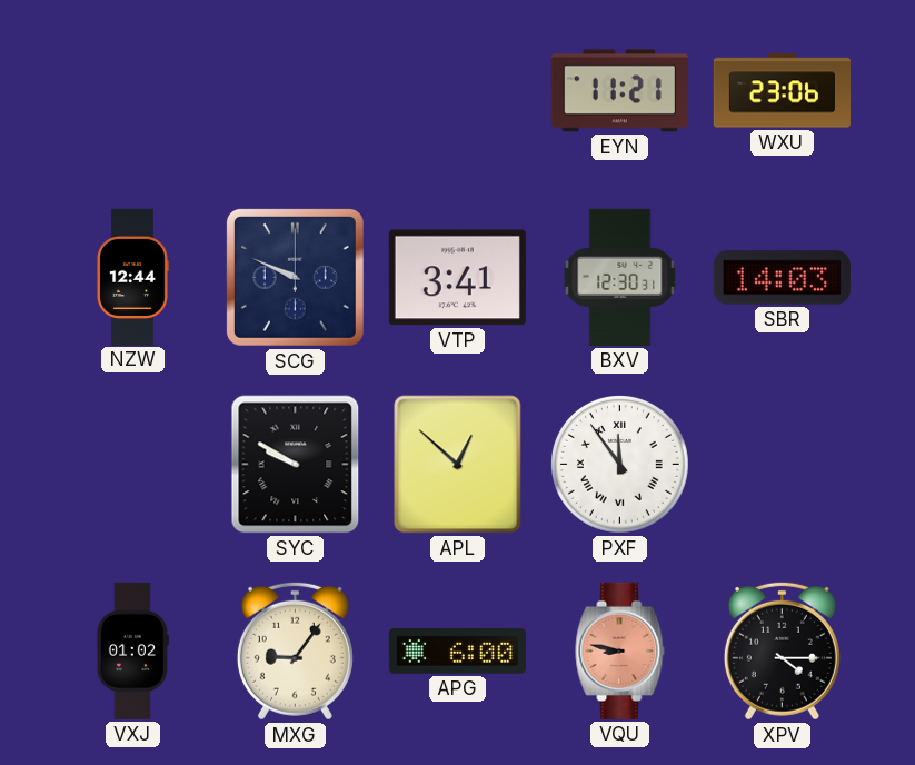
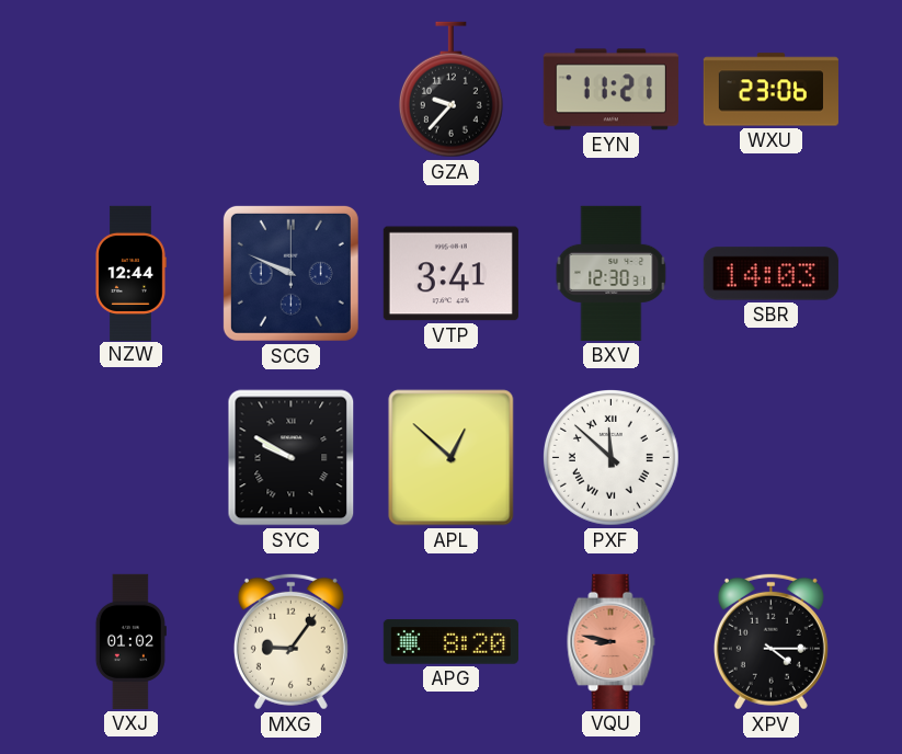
GZA: none -> 9:37 (450, 90)
PXF: 11:54 -> 11:52 (610, 457)
APG: 6:00 -> 8:20 (450, 642)
